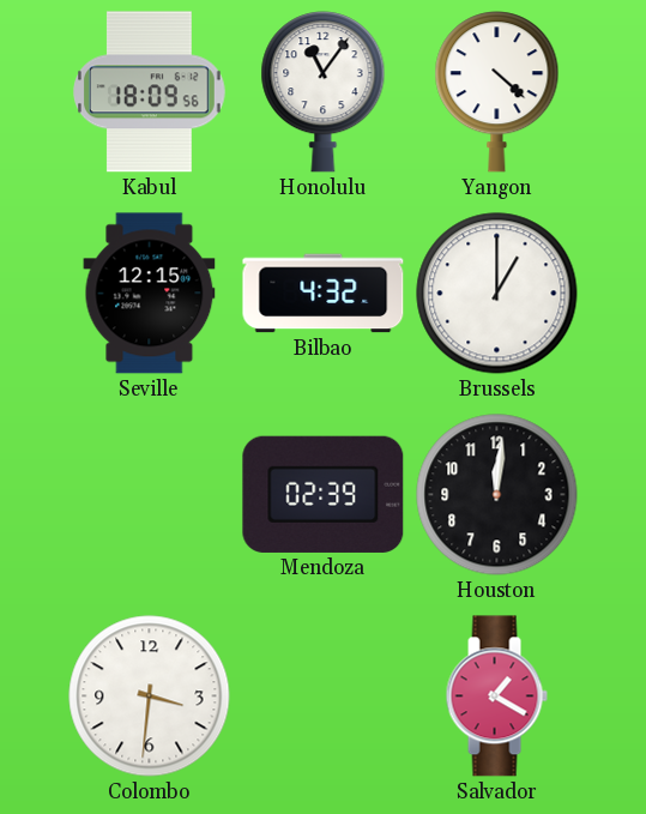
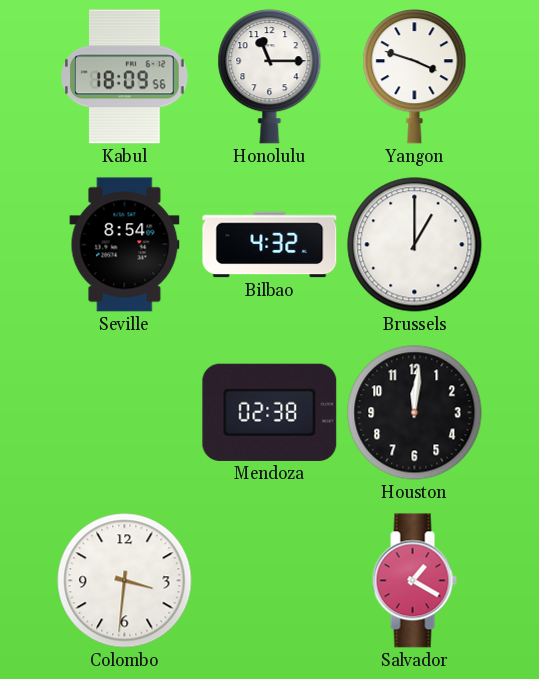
Honolulu: 11:06 -> 11:15 (270, 77)
Yangon: 4:22 -> 3:48 (415, 77)
Seville: 12:15 -> 8:54 (125, 245)
Mendoza: 02:39 -> 02:38 (270, 412)
